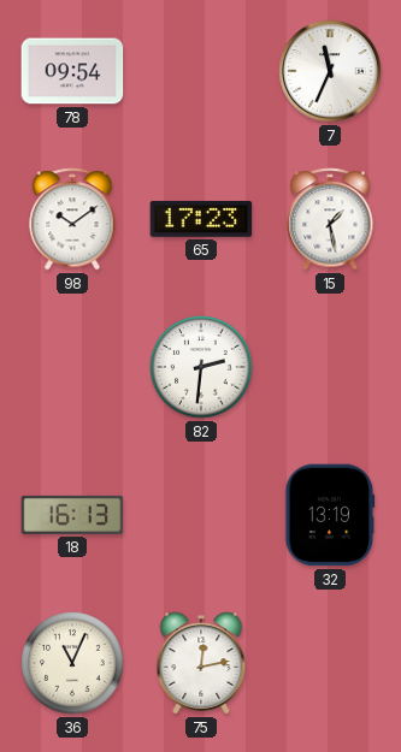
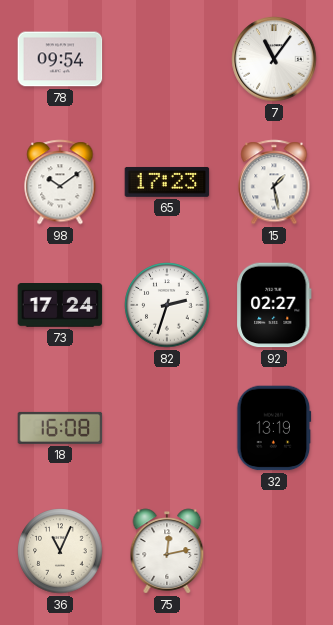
7: 11:34 -> 11:06 (274, 59)
73: none -> 17:24 (60, 306)
82: 2:31 -> 2:33 (167, 305)
92: none -> 02:27 (274, 305)
18: 16:13 -> 16:08 (60, 428)
